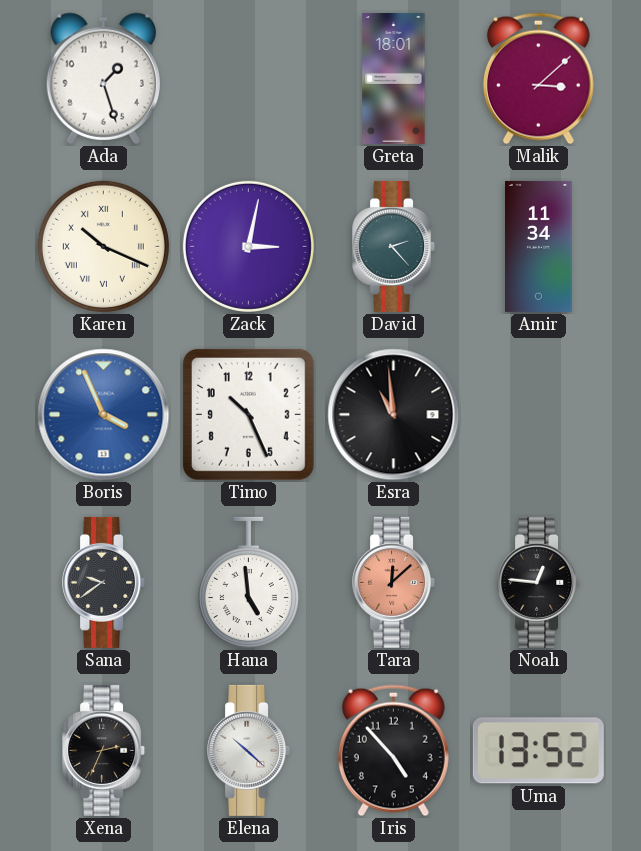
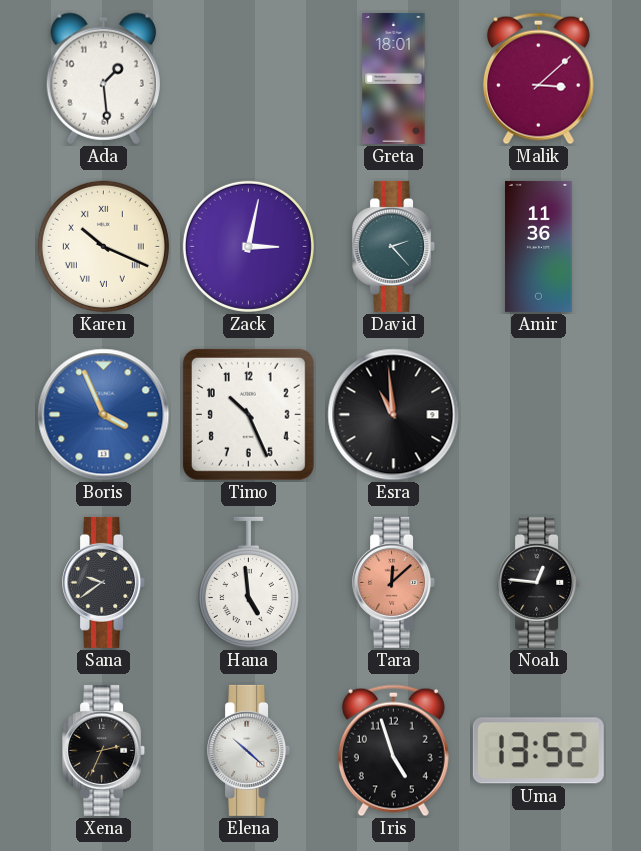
Ada: 1:27 -> 1:29 (103, 78)
Amir: 11:34 -> 11:36 (539, 246)
Iris: 4:53 -> 4:57 (393, 751)
